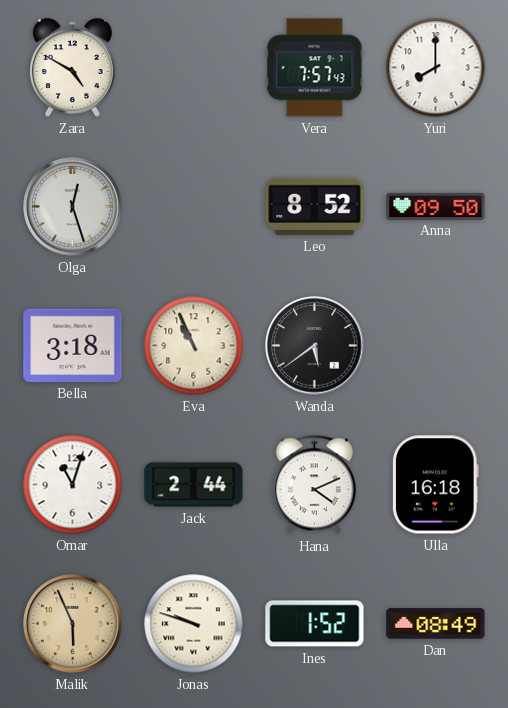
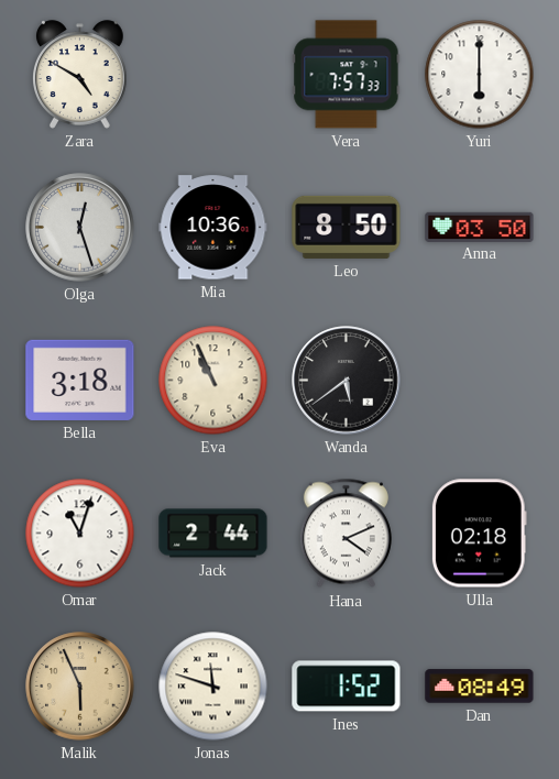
Vera: 7:57:43 -> 7:57:33 (347, 75)
Yuri: 8:00 -> 6:00 (480, 75)
Mia: none -> 10:36 (213, 228)
Leo: 8:52 -> 8:50 (347, 227)
Anna: 09:50 -> 03:50 (480, 227)
Ulla: 16:18 -> 02:18 (479, 534)
Jonas: 9:48 -> 11:48 (213, 687)
